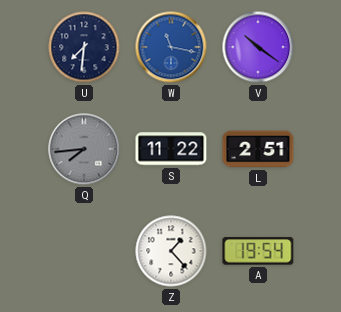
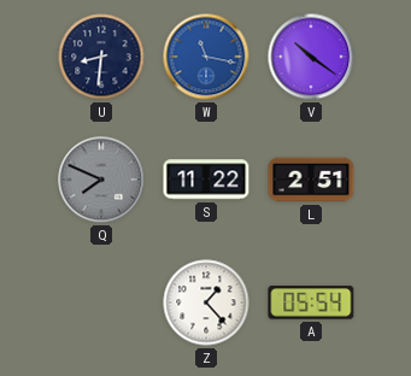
U: 7:31 -> 8:31 (101, 57)
Q: 7:44 -> 7:49 (101, 180)
A: 19:54 -> 05:54 (311, 302)
